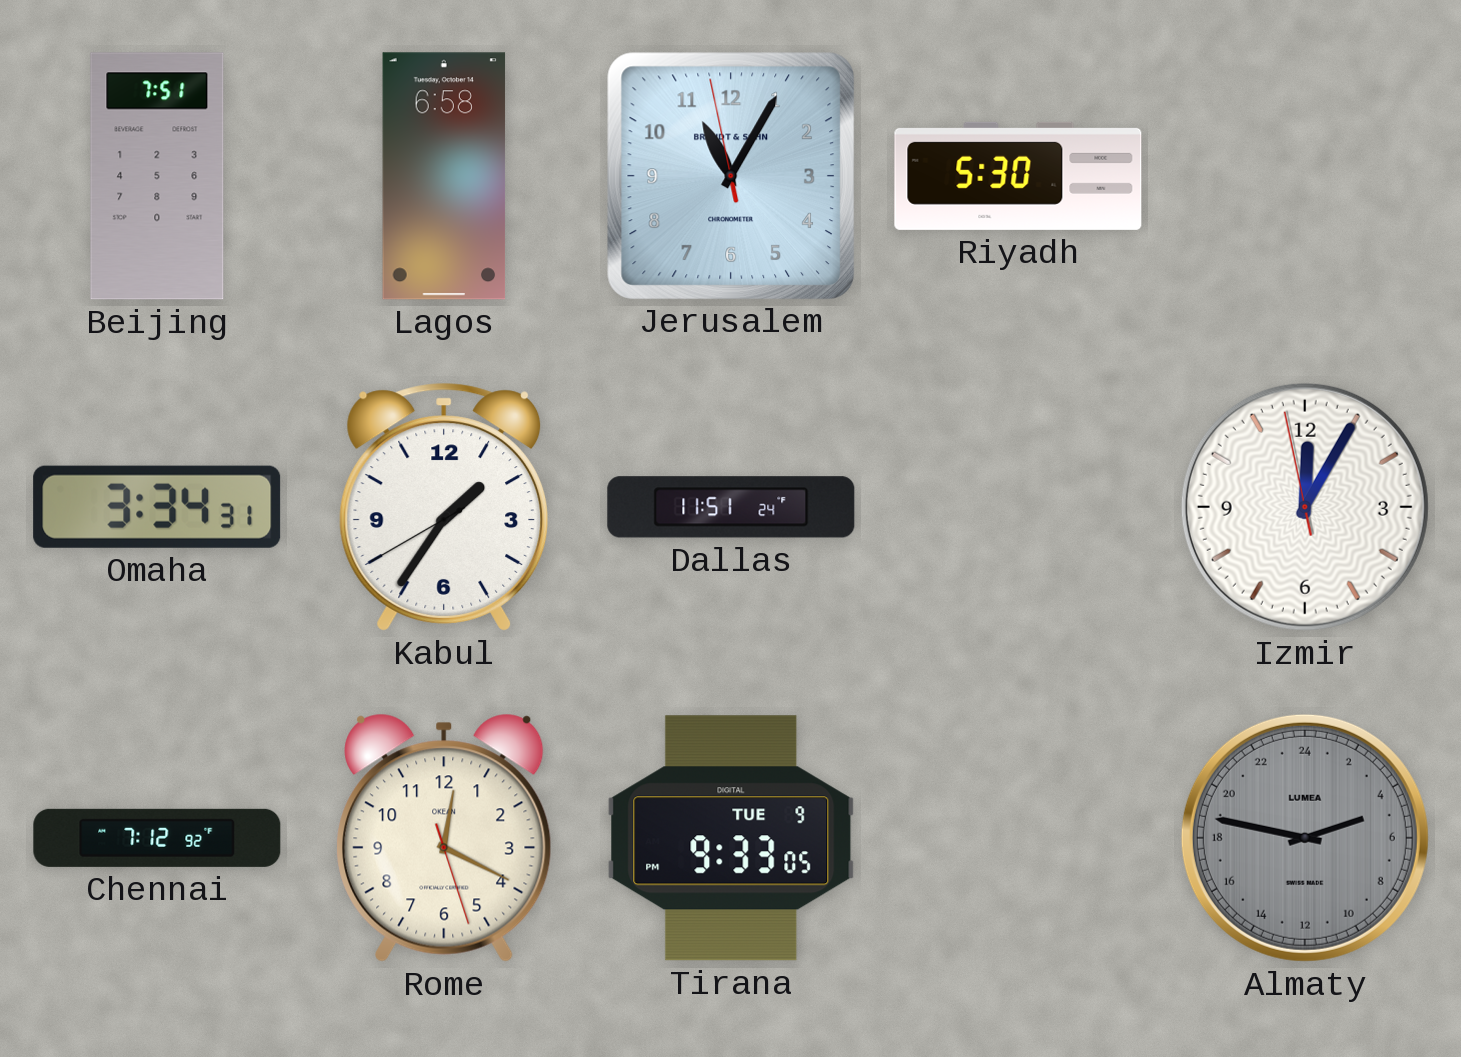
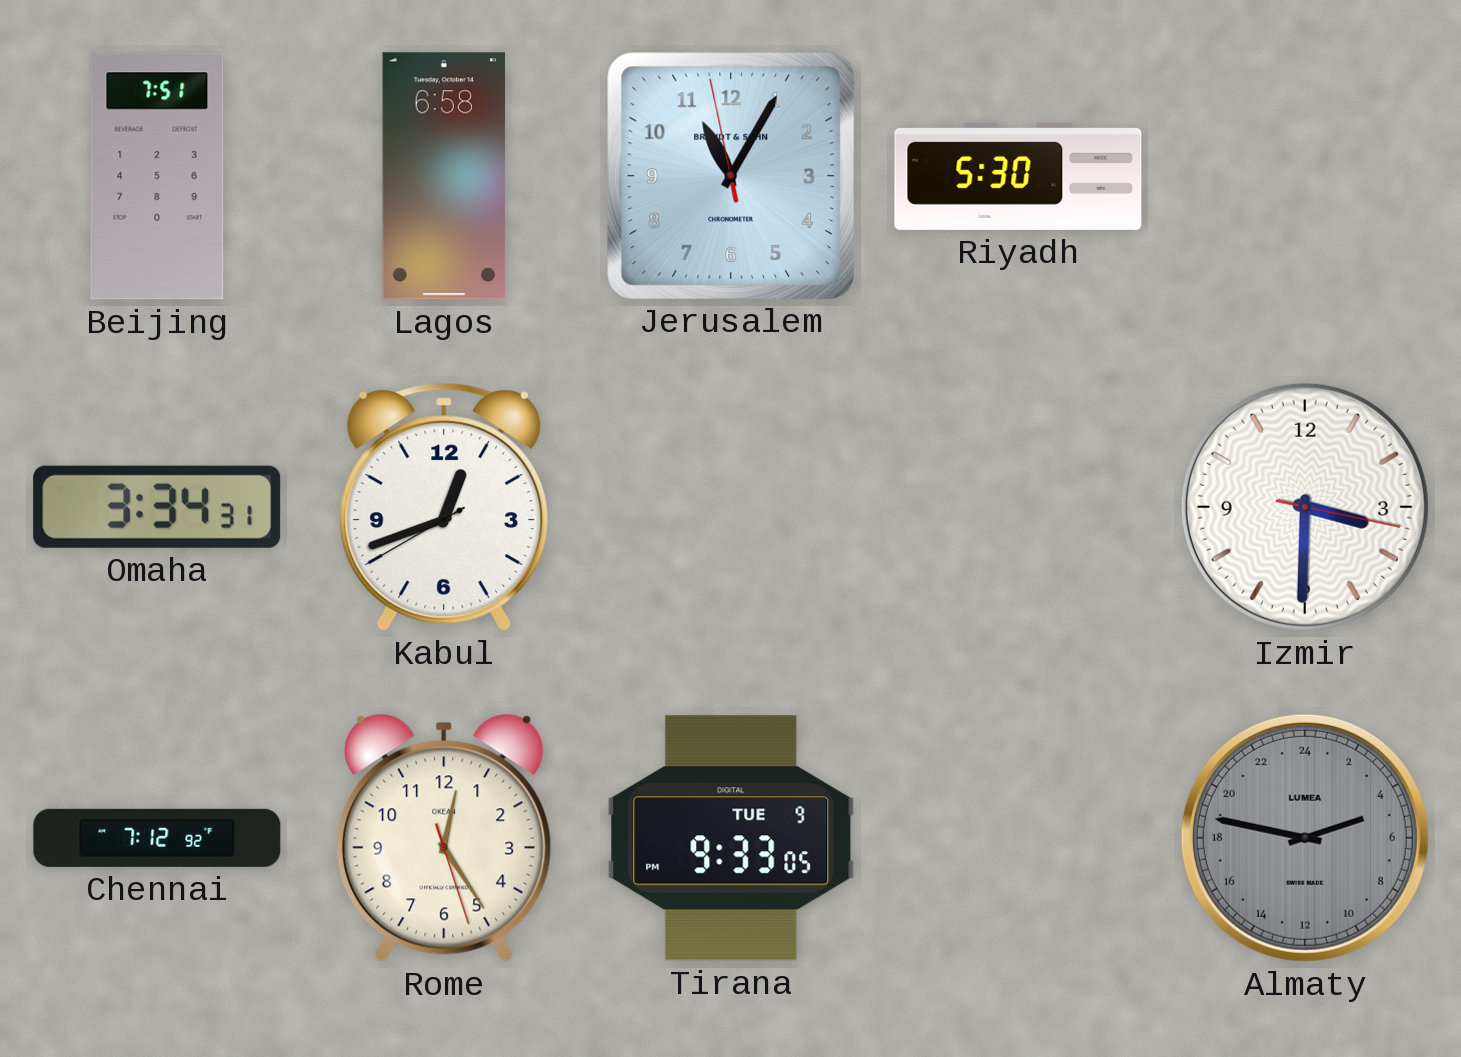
Kabul: 1:35 -> 12:41 (444, 507)
Dallas: 11:51 -> none (731, 507)
Izmir: 12:04 -> 3:30 (1305, 507)
Rome: 12:19 -> 12:24 (444, 838)
